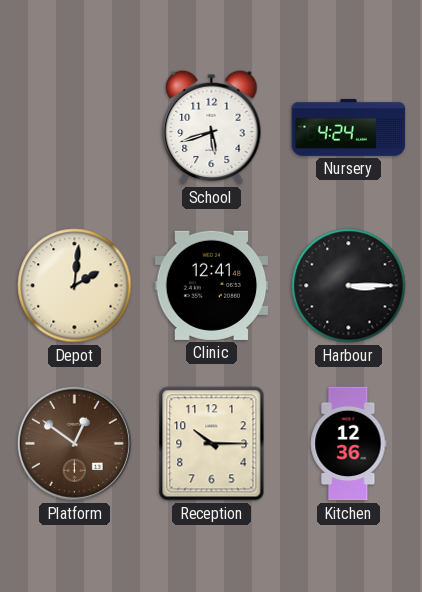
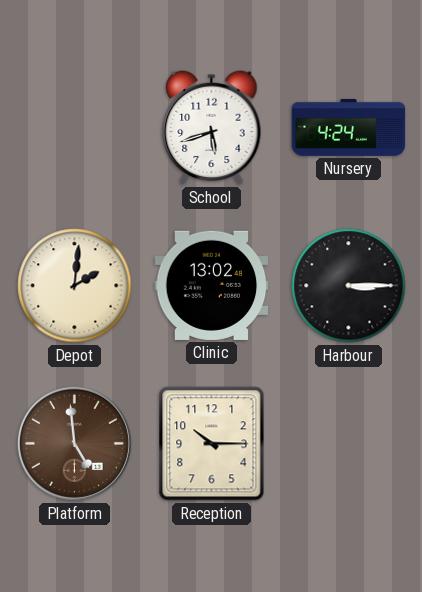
Clinic: 12:41 -> 13:02 (212, 285)
Platform: 12:51 -> 4:59 (74, 443)
Kitchen: 12:36 -> none (349, 444)
